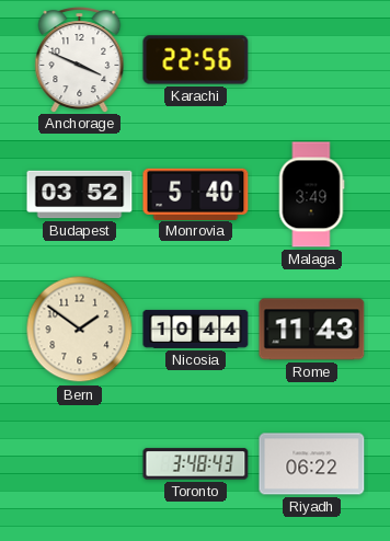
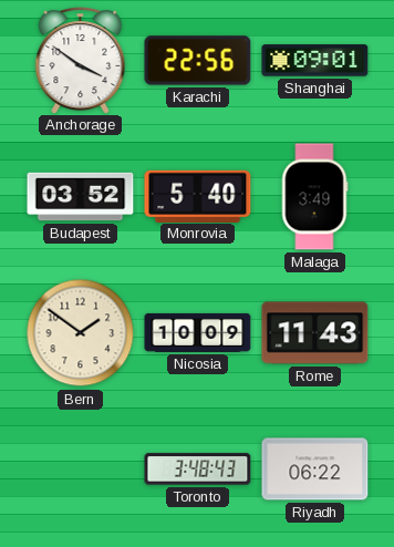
Anchorage: 3:49 -> 3:51 (81, 61)
Shanghai: none -> 09:01 (315, 61)
Nicosia: 10:44 -> 10:09 (198, 332)
